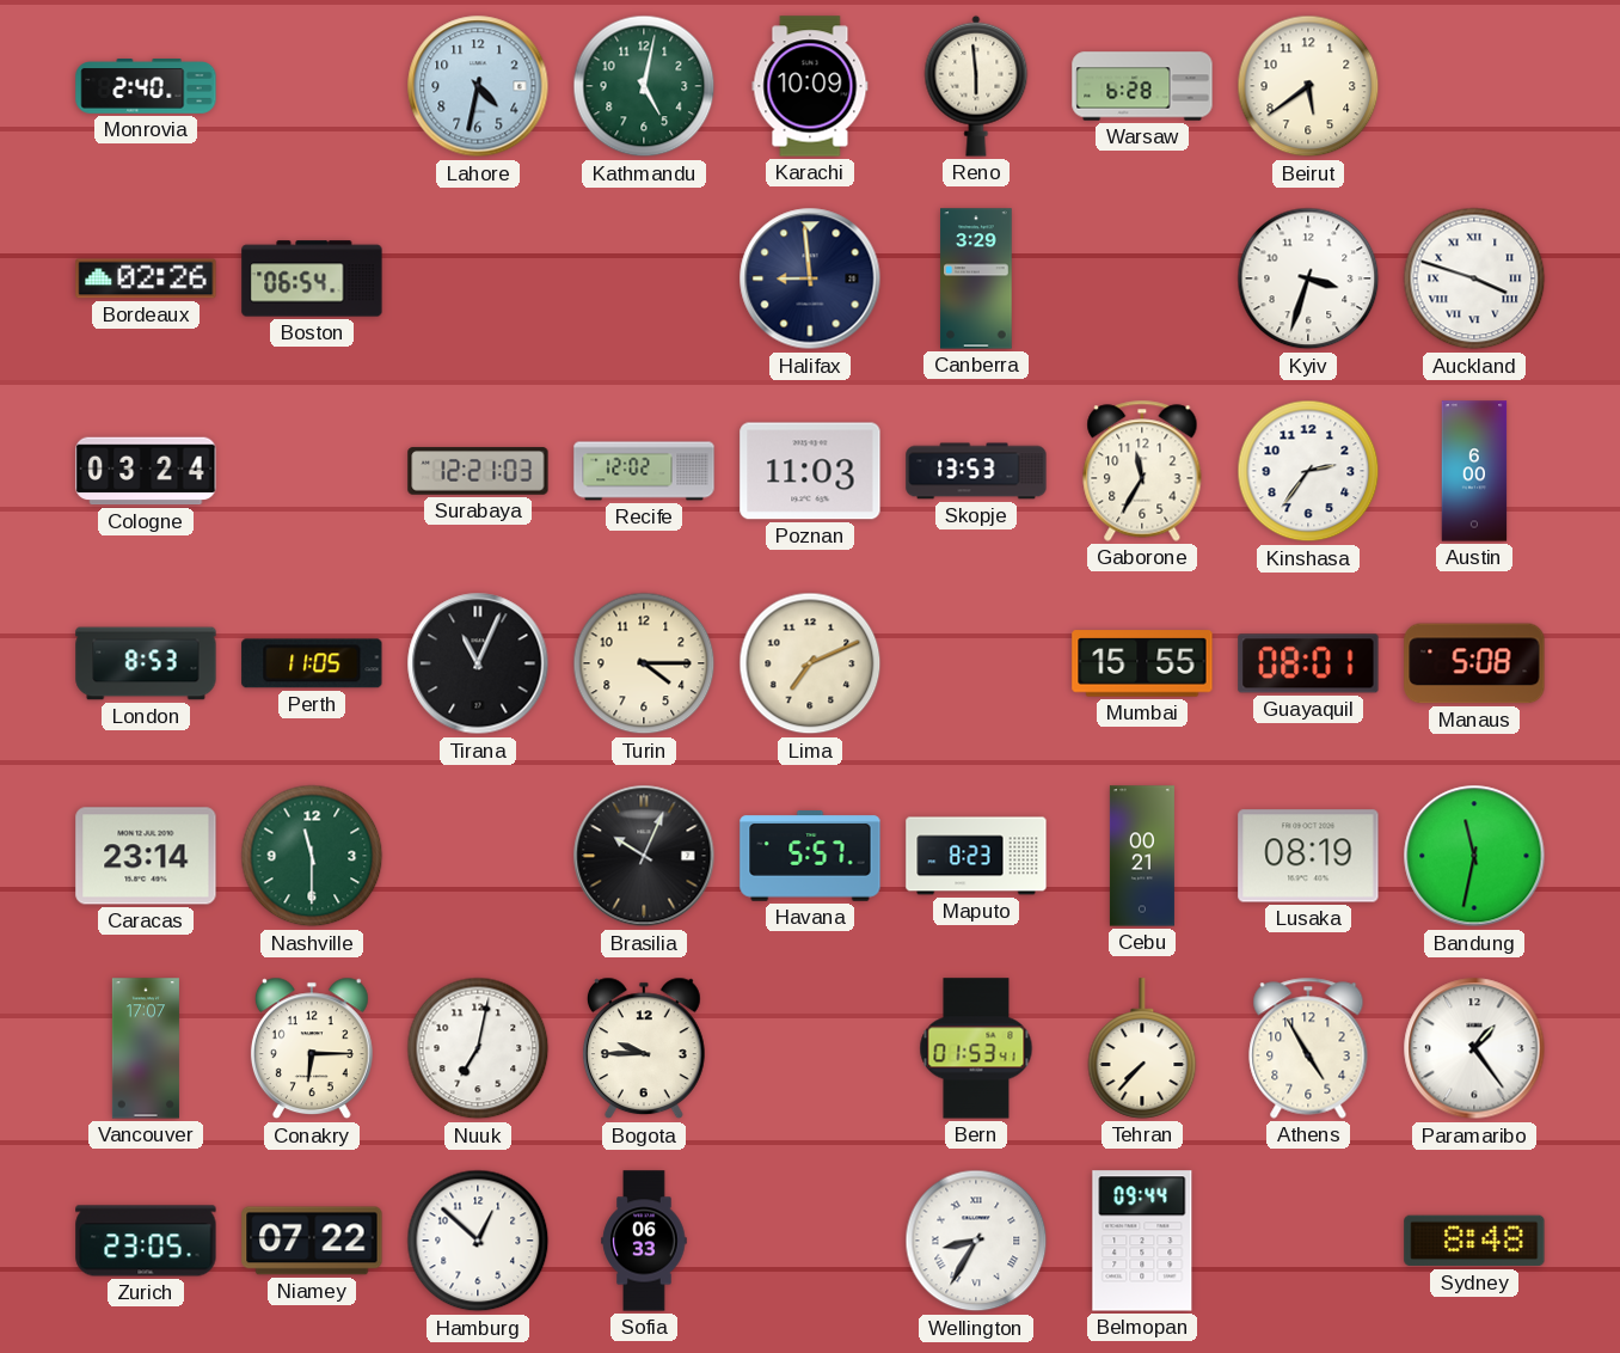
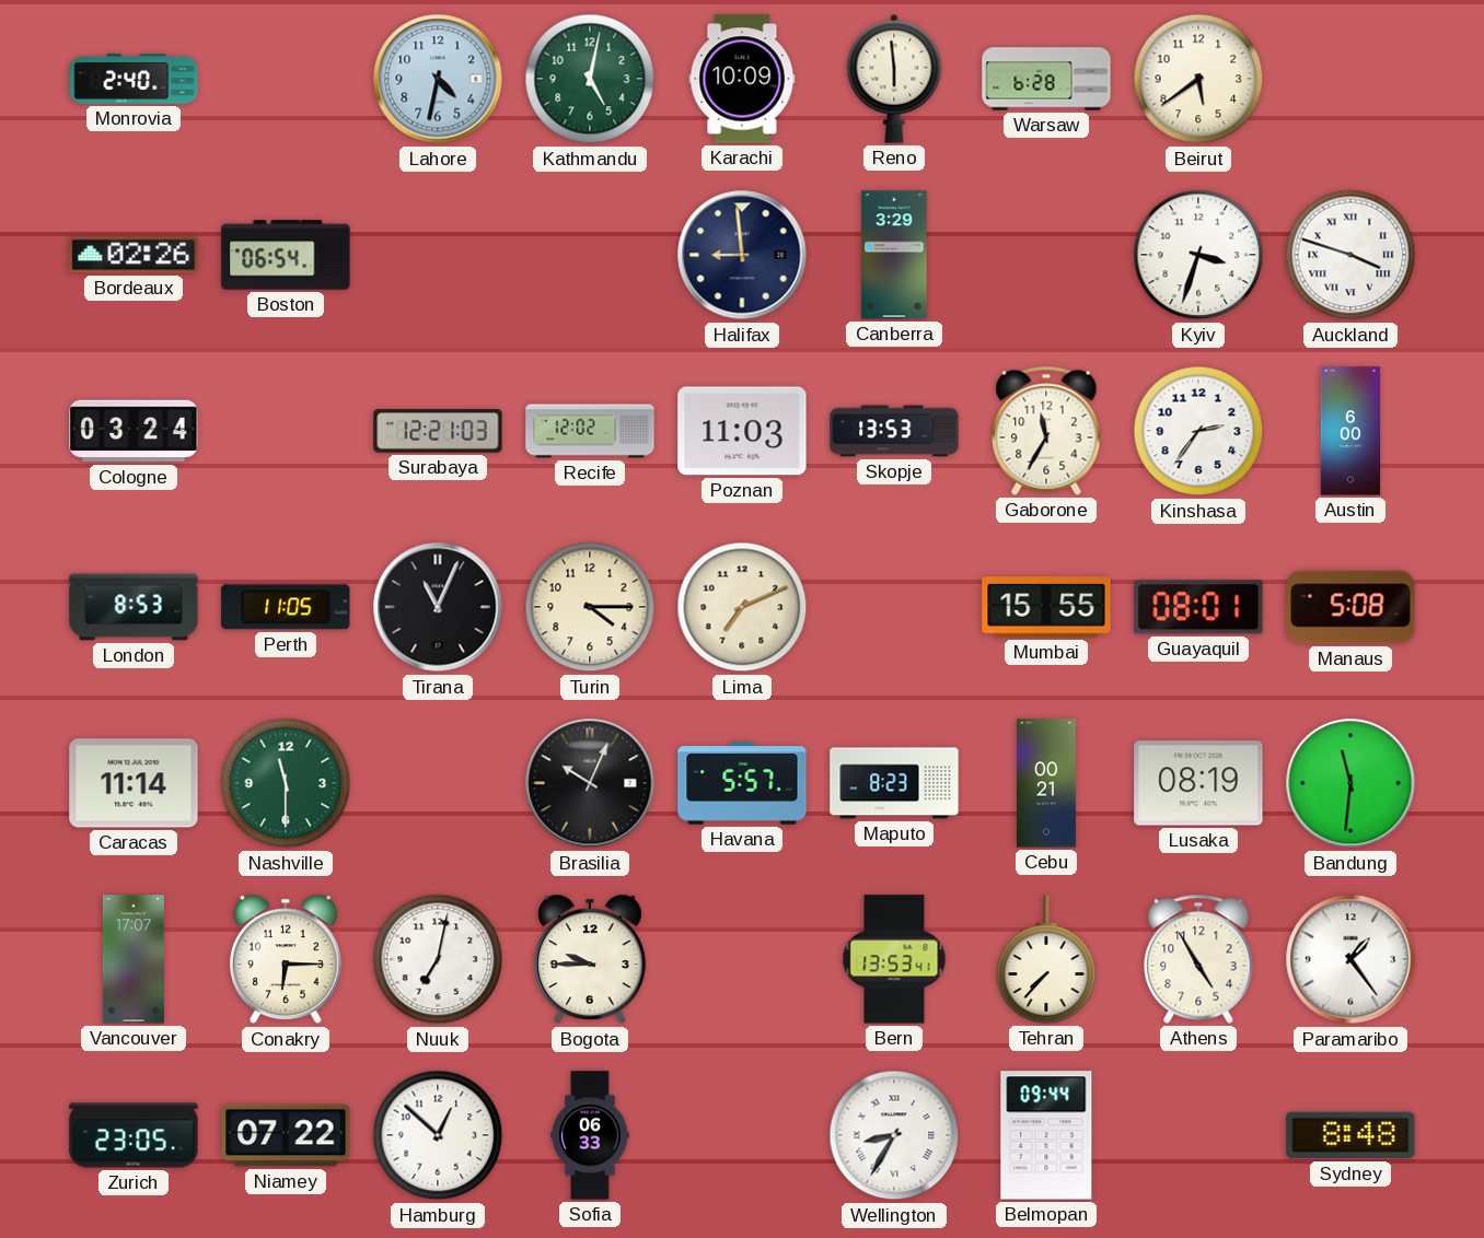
Caracas: 23:14 -> 11:14 (134, 783)
Bandung: 11:32 -> 11:31 (1350, 783)
Bern: 01:53 -> 13:53 (894, 959)
